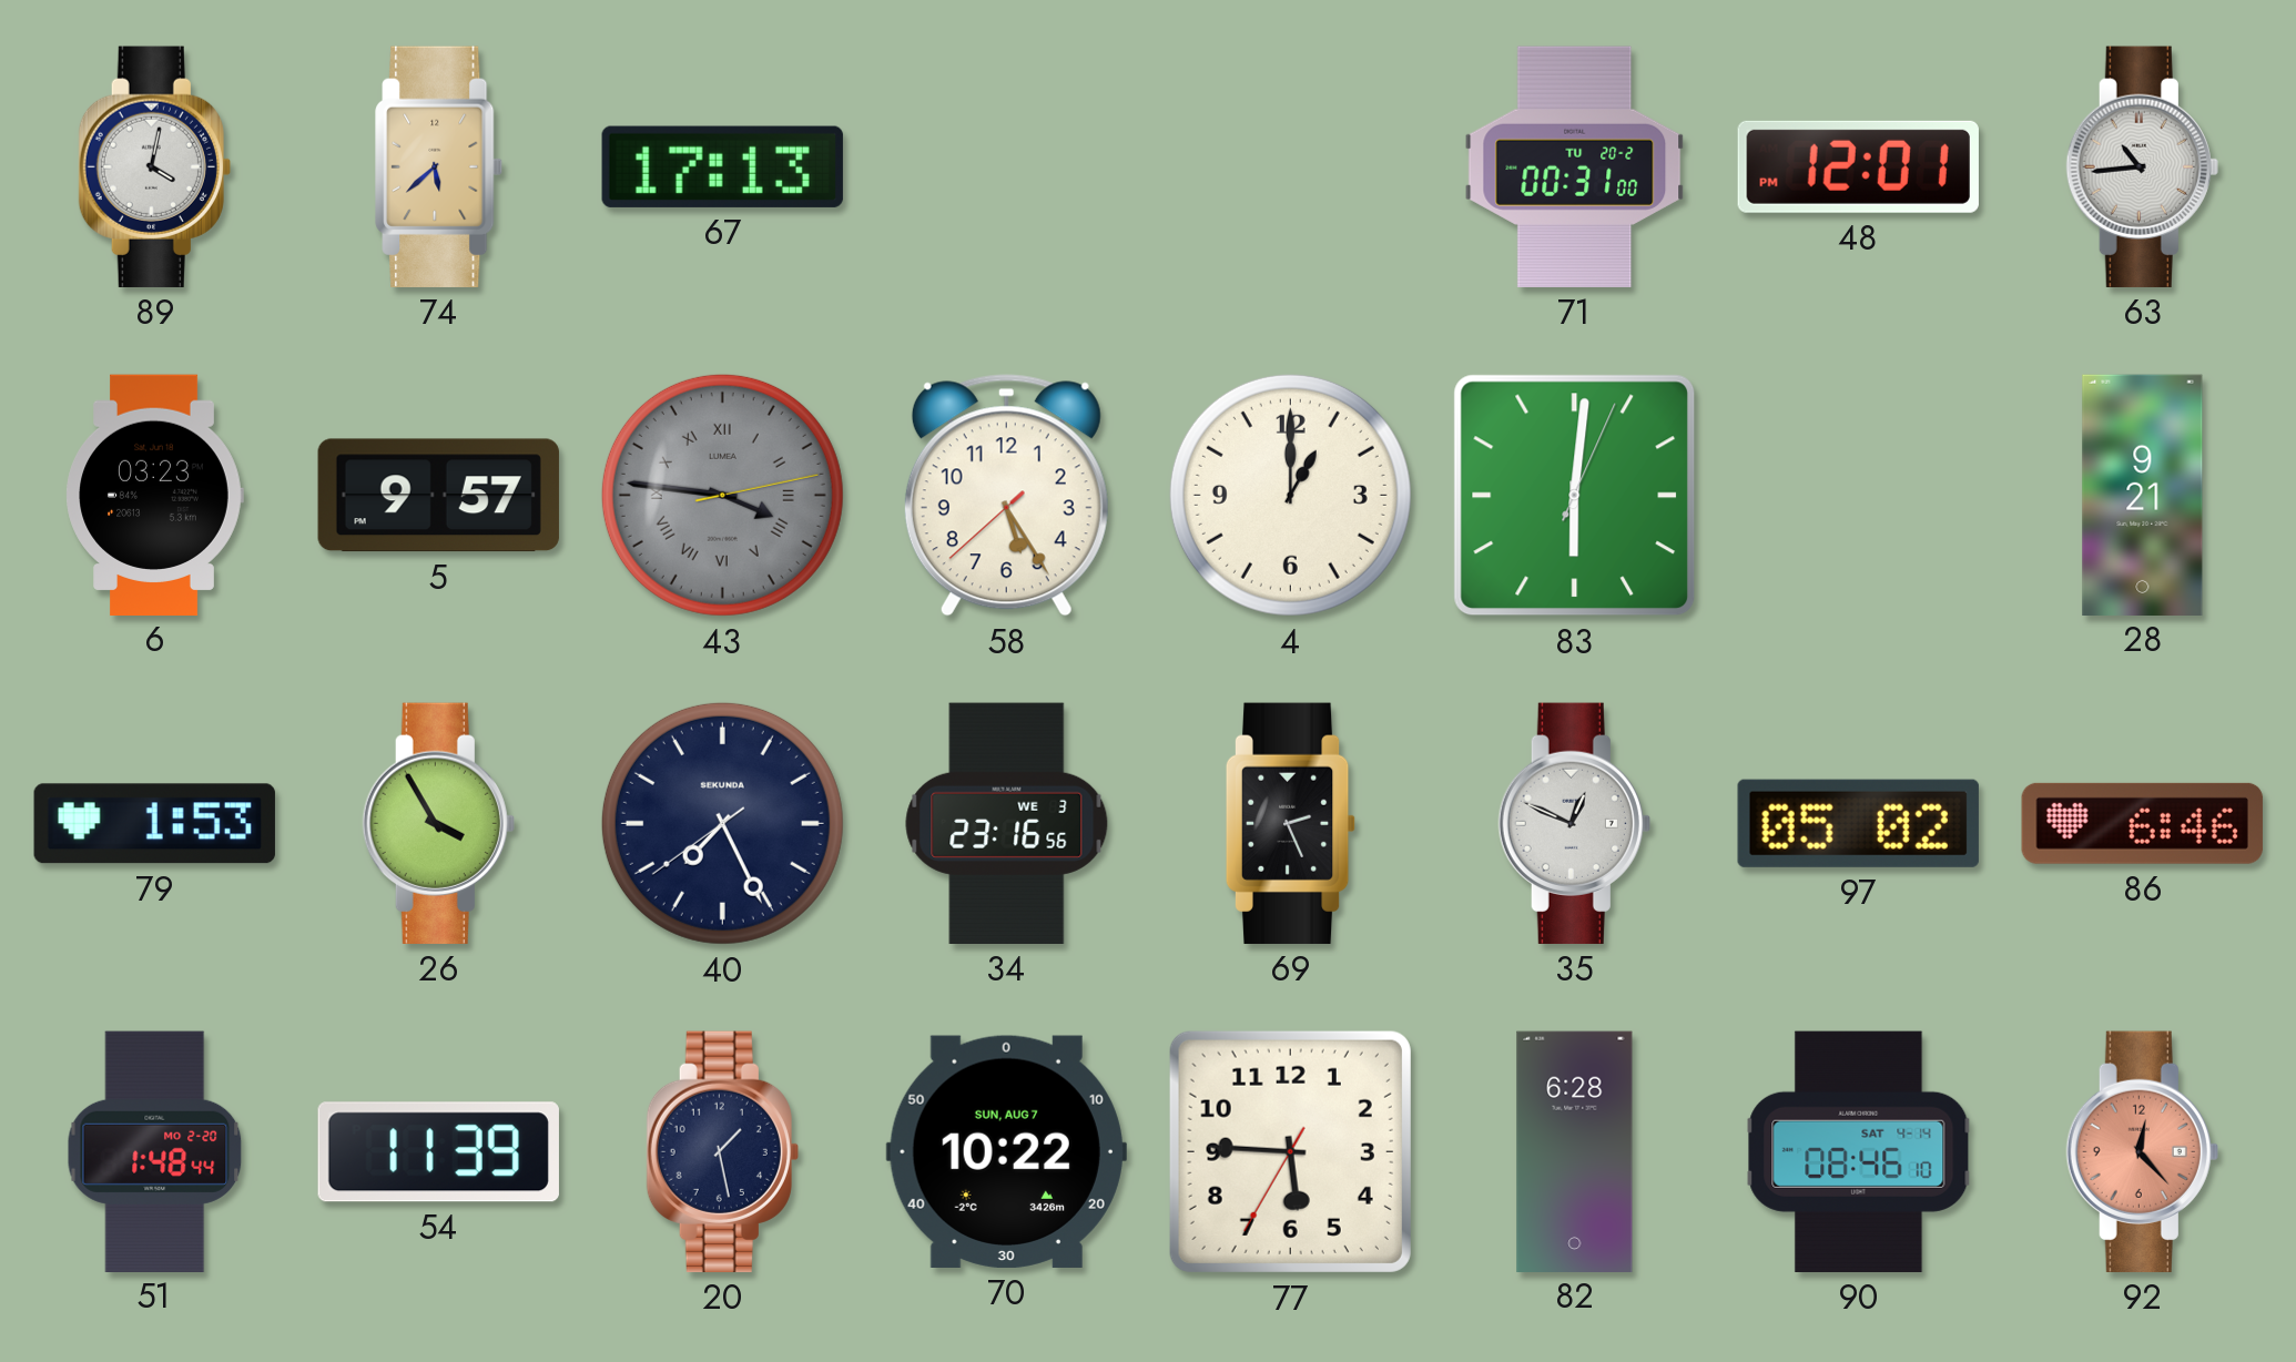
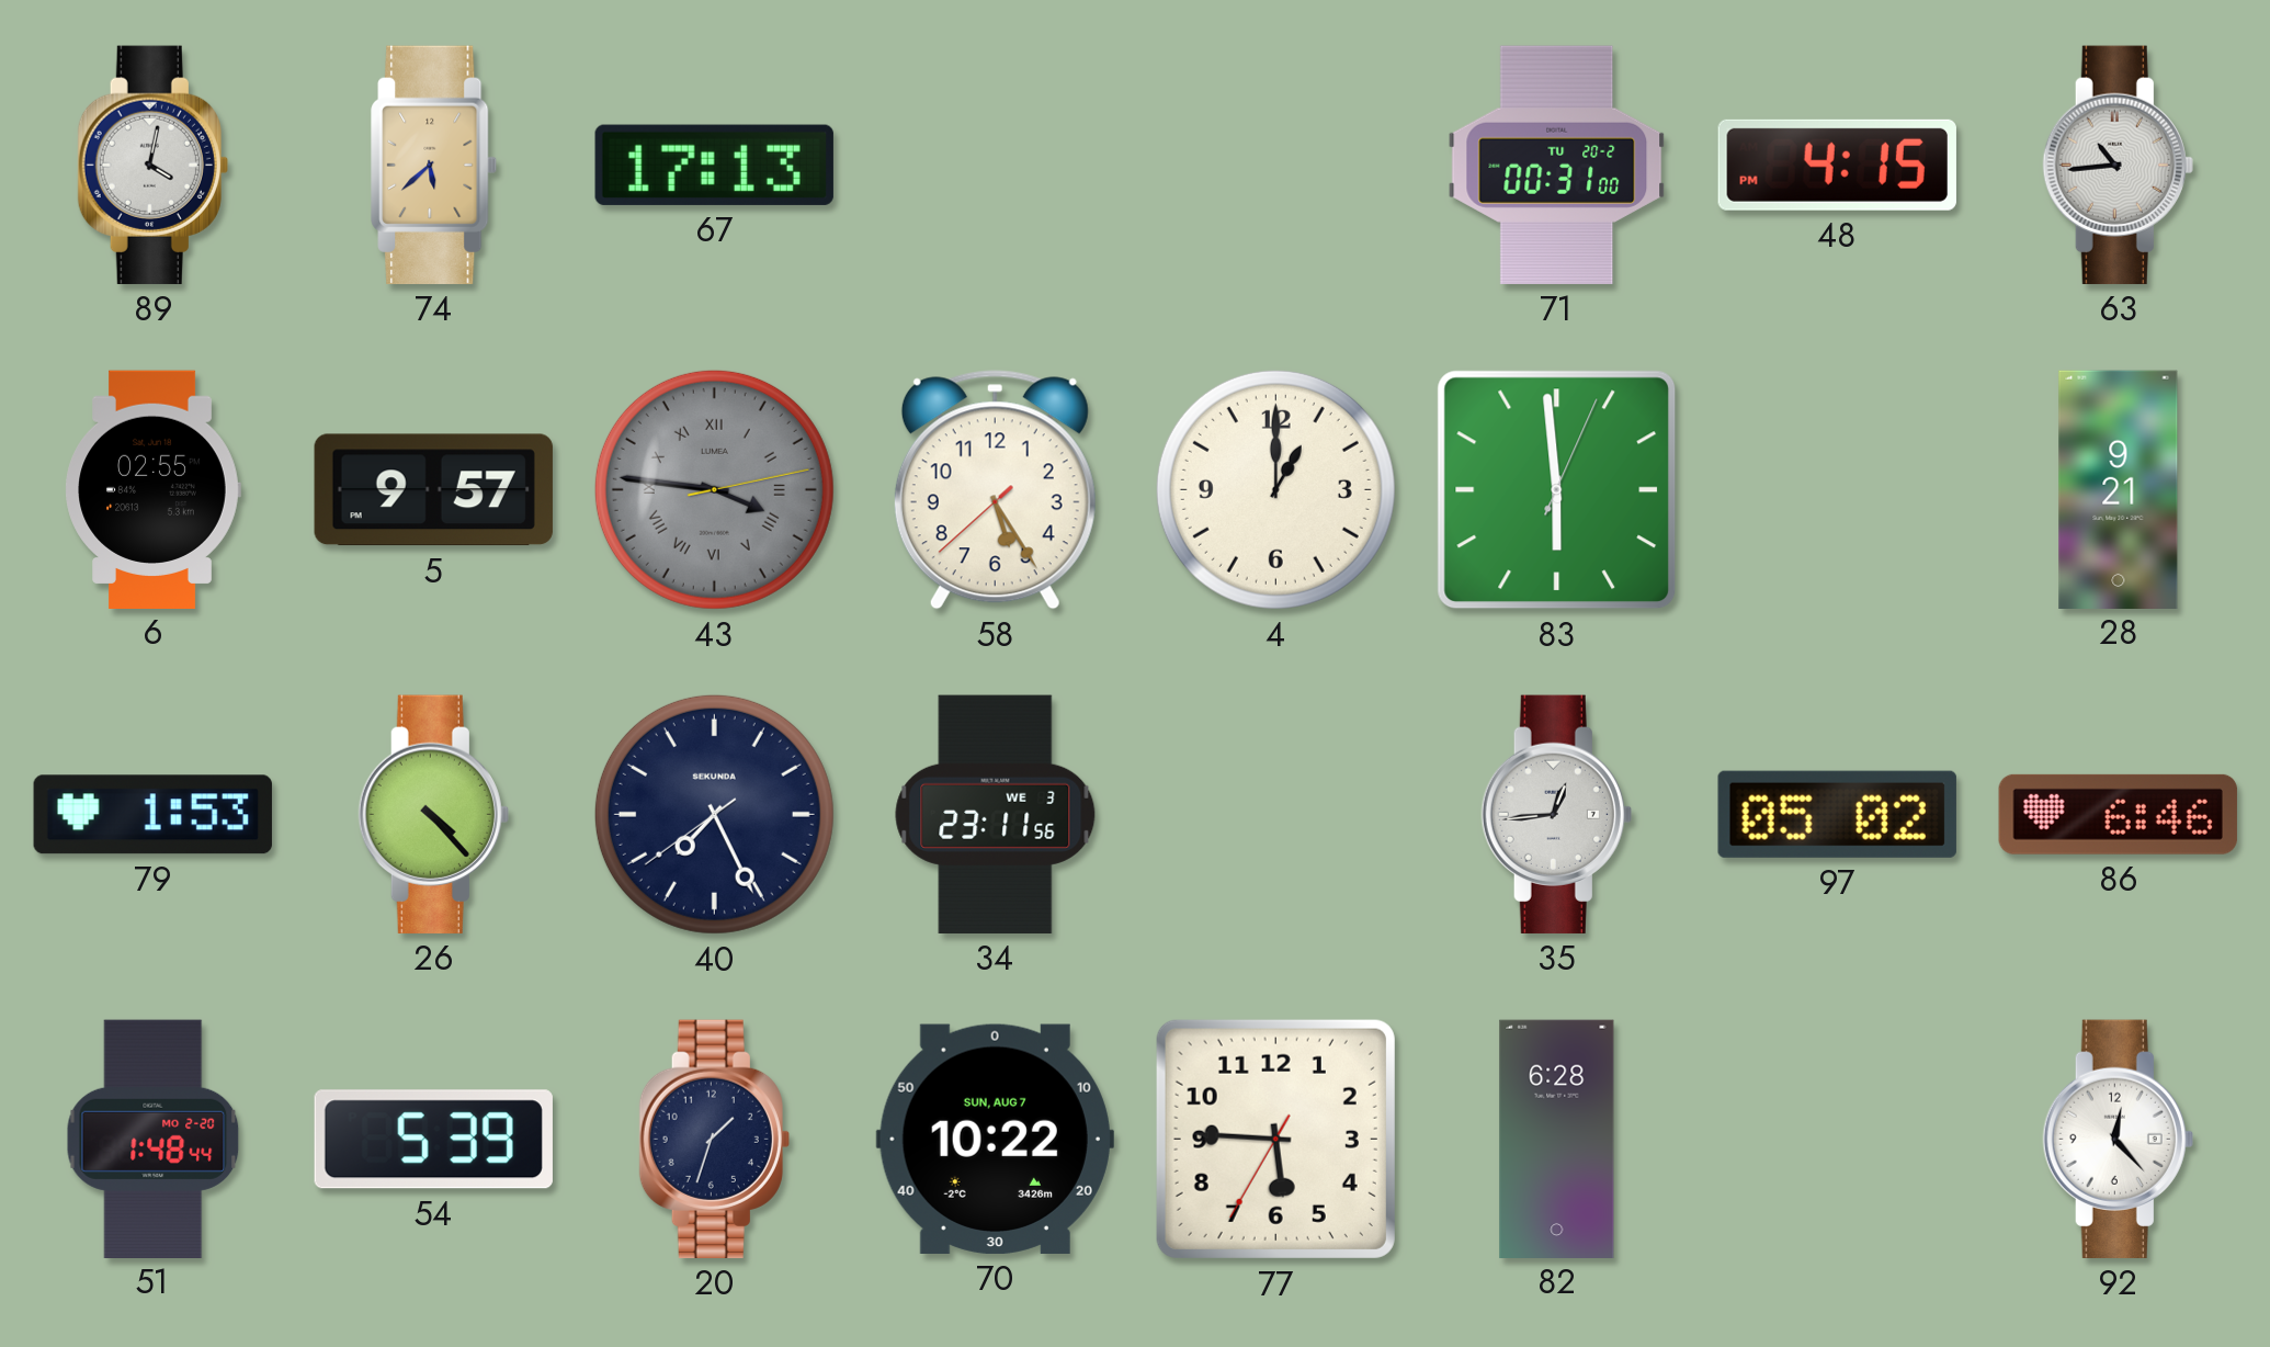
48: 12:01 -> 4:15 (1837, 165)
6: 03:23 -> 02:55 (152, 489)
83: 6:01 -> 5:59 (1557, 490)
26: 3:55 -> 4:23 (433, 814)
34: 23:16 -> 23:11 (996, 814)
69: 2:26 -> none (1291, 823)
35: 12:49 -> 12:44 (1556, 814)
54: 11:39 -> 5:39 (433, 1140)
20: 1:28 -> 1:33 (714, 1139)
90: 08:46 -> none (1859, 1151)
92 dial: salmon -> white (2118, 1139)
